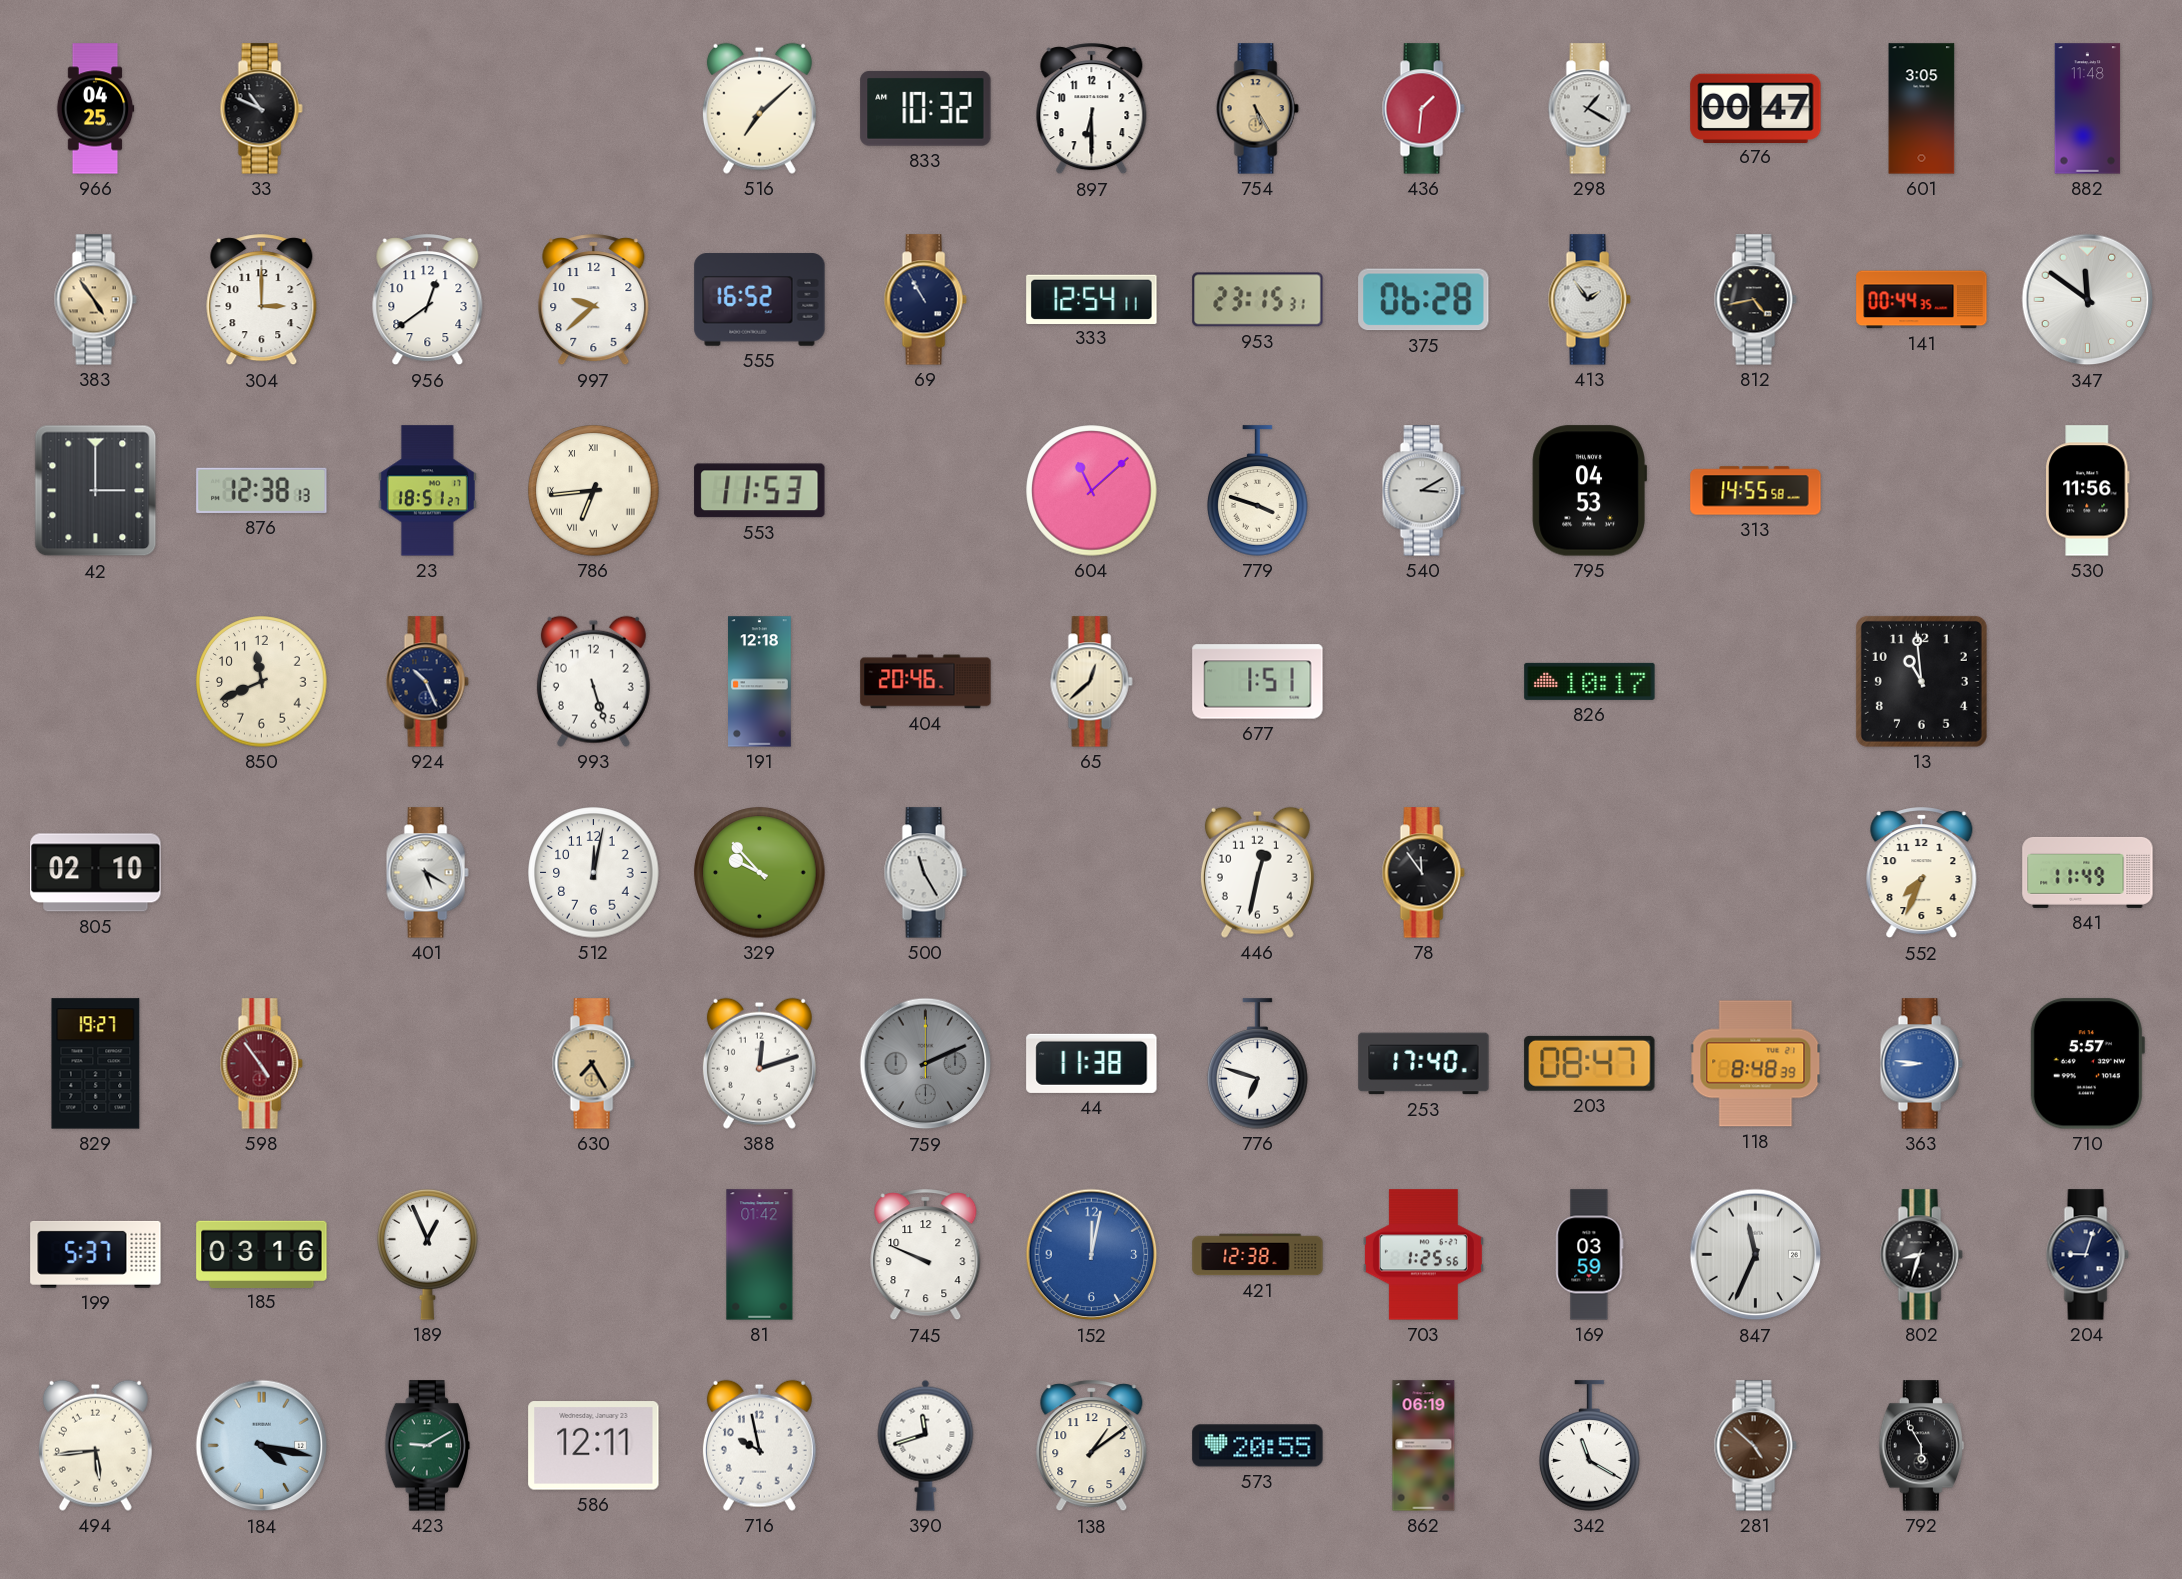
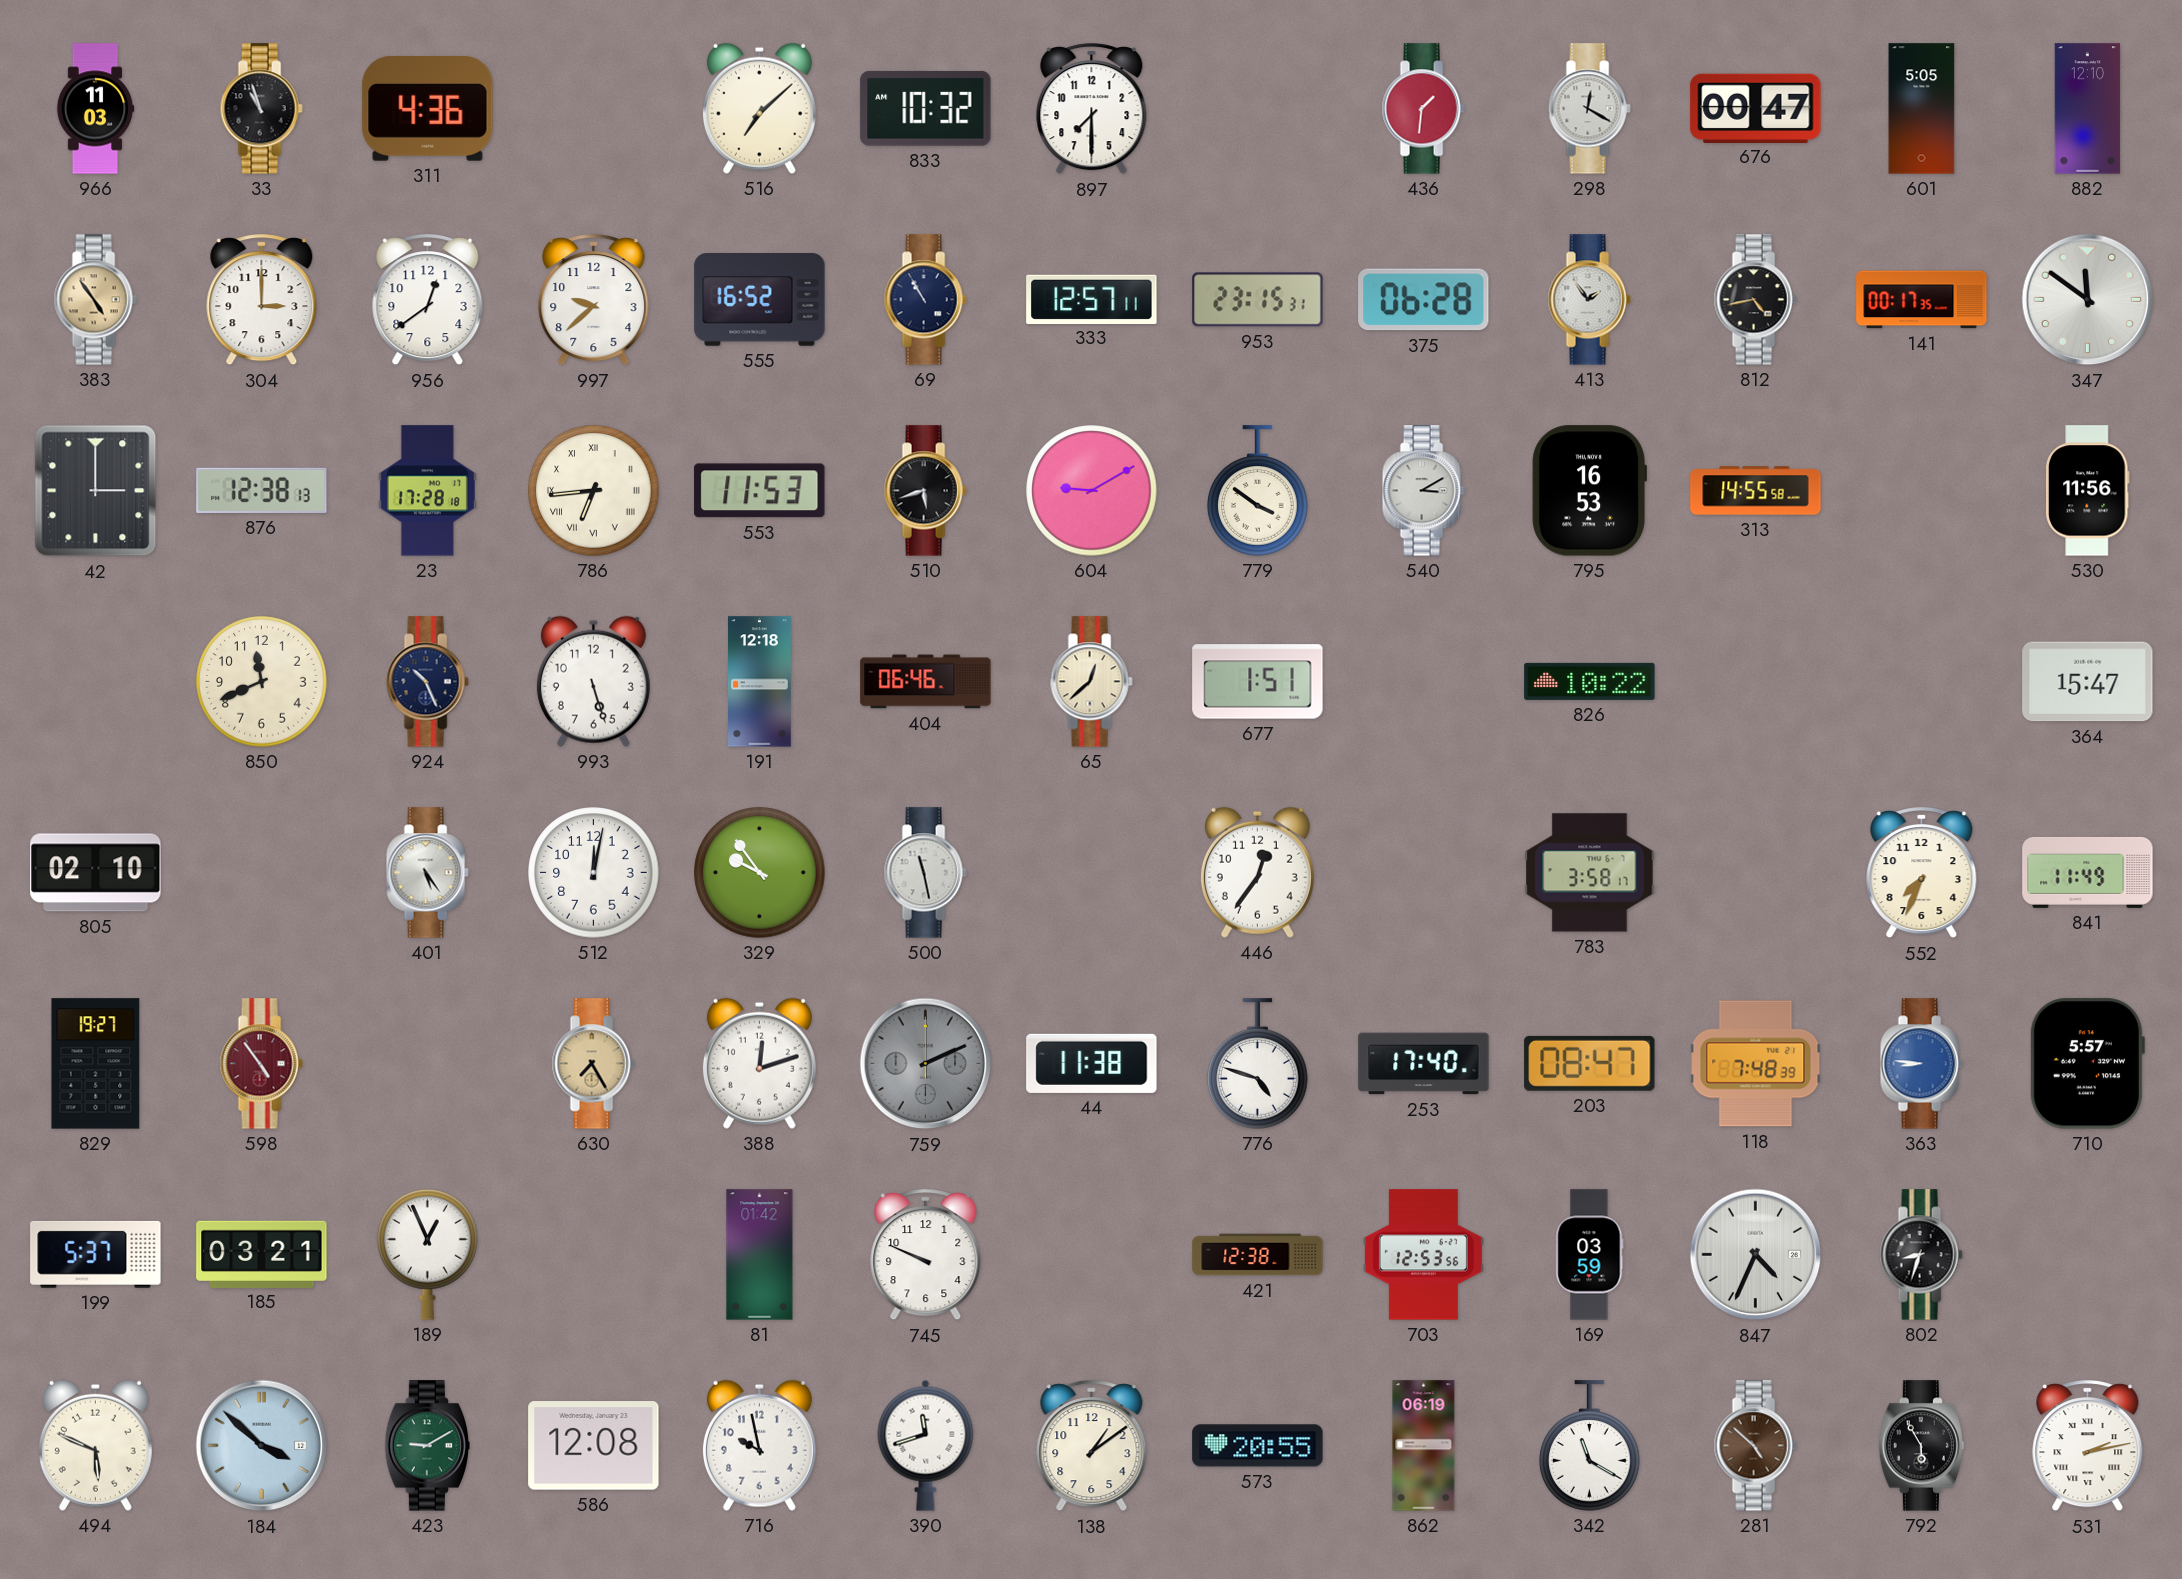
966: 04:25 -> 11:03 (95, 109)
33: 10:49 -> 10:57 (261, 109)
311: none -> 4:36 (428, 109)
897: 6:30 -> 7:30 (1092, 109)
754: 5:25 -> none (1257, 109)
298: 1:20 -> 12:20 (1589, 109)
601: 3:05 -> 5:05 (1922, 109)
882: 11:48 -> 12:10 (2088, 109)
333: 12:54 -> 12:57 (1092, 299)
141: 00:44 -> 00:17 (1922, 300)
23: 18:51 -> 17:28 (427, 491)
510: none -> 5:42 (925, 491)
604: 11:08 -> 9:10 (1092, 491)
779: 3:48 -> 3:51 (1258, 491)
795: 04:53 -> 16:53 (1589, 491)
404: 20:46 -> 06:46 (926, 682)
826: 10:17 -> 10:22 (1590, 681)
13: 10:59 -> none (1921, 681)
364: none -> 15:47 (2088, 682)
401: 5:20 -> 5:24 (427, 873)
329: 9:53 -> 9:54 (760, 873)
500: 11:25 -> 11:28 (925, 873)
446: 12:32 -> 12:36 (1257, 872)
78: 11:54 -> none (1423, 873)
783: none -> 3:58 (1590, 873)
776: 6:48 -> 4:48 (1258, 1064)
118: 8:48 -> 7:48 (1756, 1064)
185: 03:16 -> 03:21 (262, 1254)
152: 12:02 -> none (1092, 1255)
703: 1:25 -> 12:53 (1423, 1255)
847: 11:34 -> 4:34 (1756, 1255)
204: 9:03 -> none (2087, 1255)
494: 5:44 -> 5:49 (95, 1445)
184: 4:17 -> 3:52 (262, 1446)
586: 12:11 -> 12:08 (594, 1446)
531: none -> 2:13 (2088, 1446)
